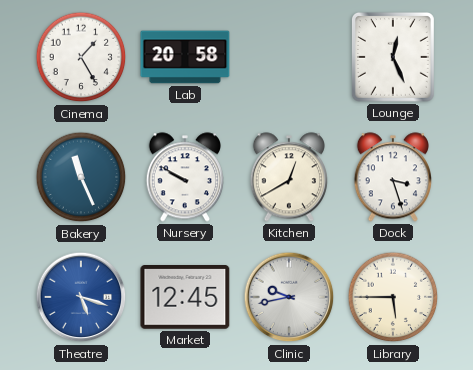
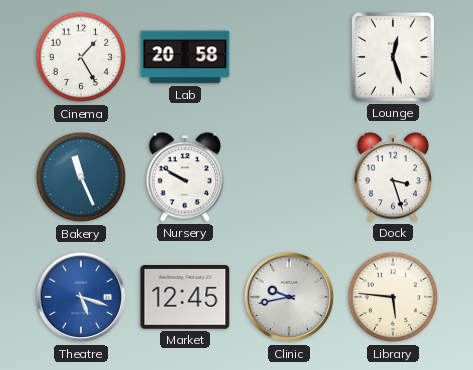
Lounge: 12:26 -> 12:27 (393, 57)
Kitchen: 12:40 -> none (289, 177)
Library: 5:45 -> 5:46 (393, 297)
